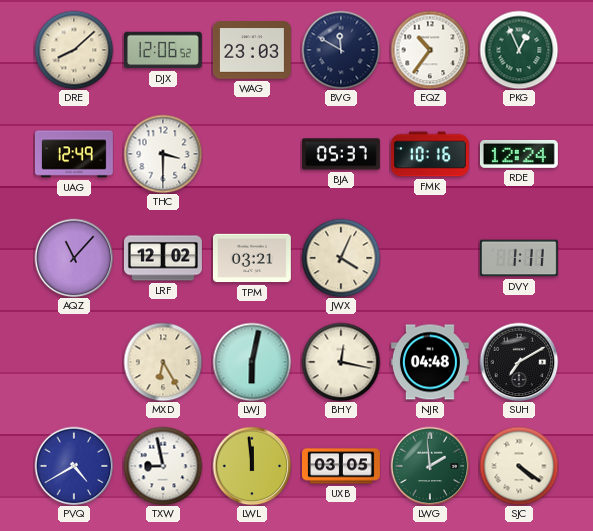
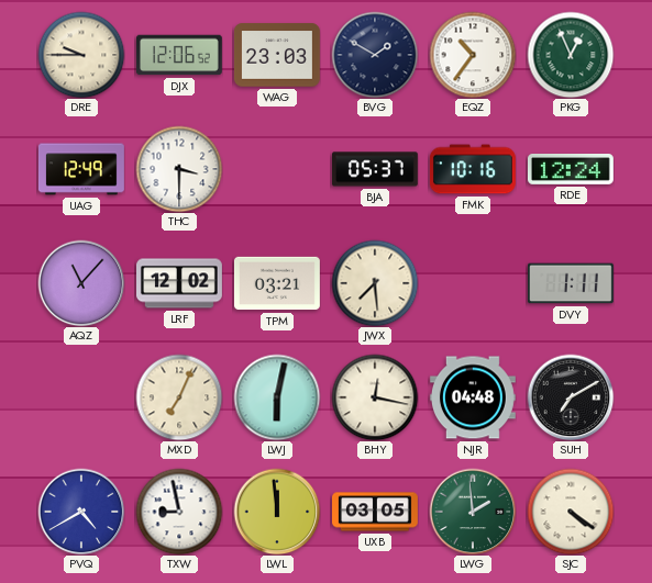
DRE: 8:08 -> 9:45 (81, 55)
BVG: 11:50 -> 1:50 (375, 55)
JWX: 4:04 -> 7:29 (375, 283)
MXD: 6:25 -> 7:04 (179, 397)
